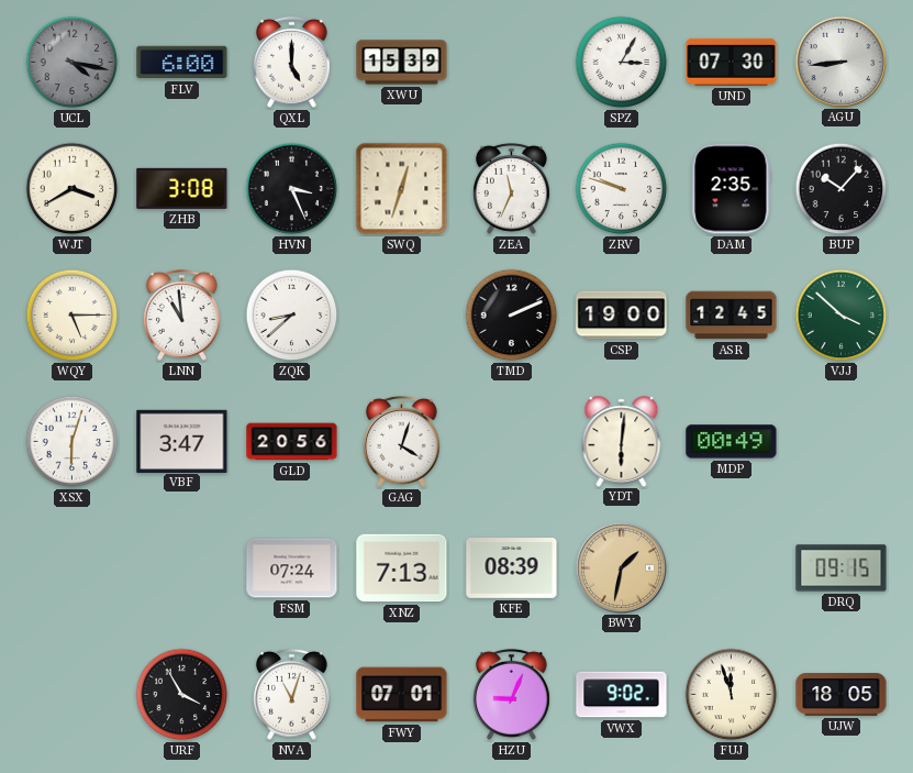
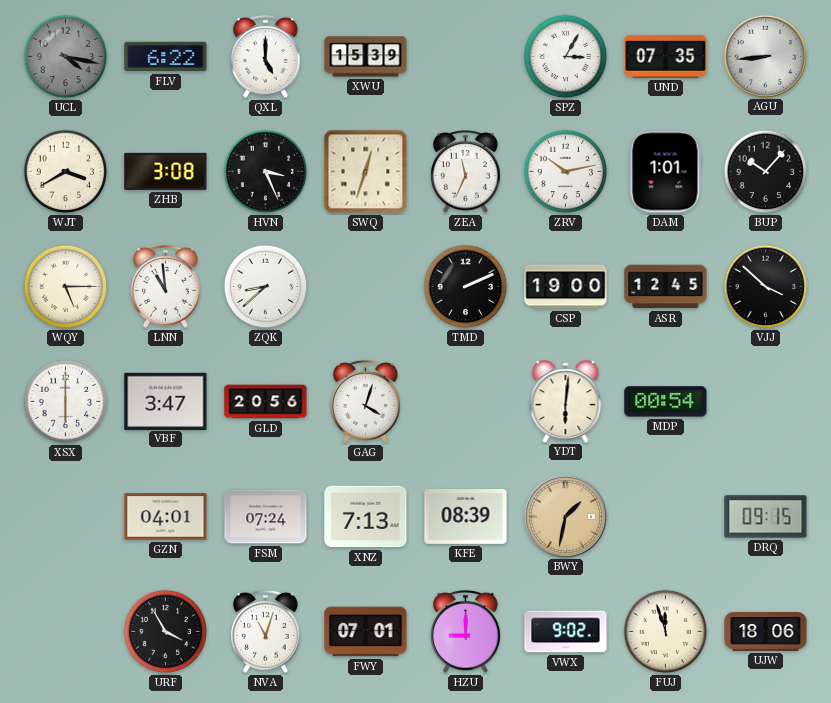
FLV: 6:00 -> 6:22 (166, 57)
UND: 07:30 -> 07:35 (666, 56)
ZRV: 9:48 -> 10:13 (566, 172)
DAM: 2:35 -> 1:01 (666, 172)
VJJ dial: green -> black (766, 287)
XSX: 6:03 -> 6:00 (66, 402)
MDP: 00:49 -> 00:54 (666, 402)
GZN: none -> 04:01 (166, 517)
HZU: 9:04 -> 9:00 (466, 631)
UJW: 18:05 -> 18:06 (766, 632)
